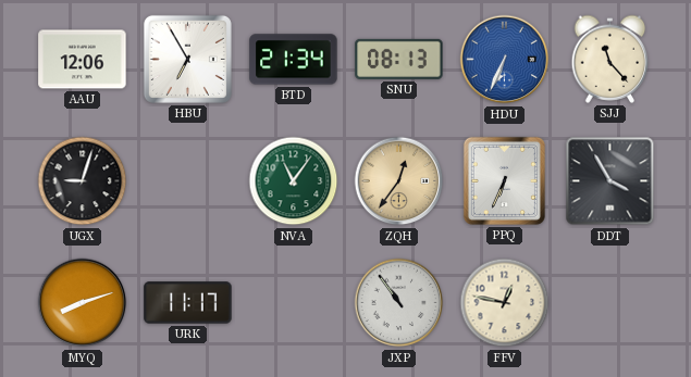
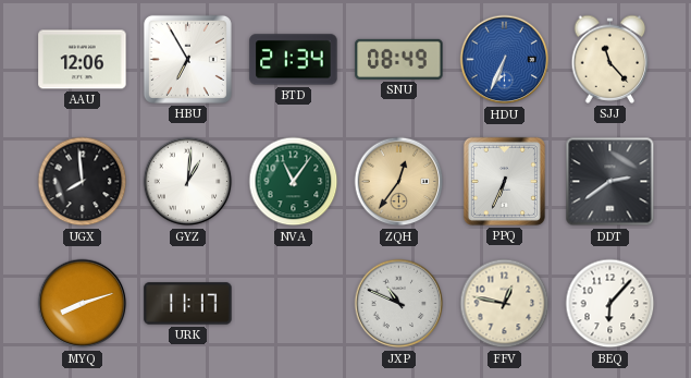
SNU: 08:13 -> 08:49 (399, 59)
UGX: 9:03 -> 7:59 (83, 182)
GYZ: none -> 1:01 (188, 182)
DDT: 3:55 -> 2:39 (610, 182)
JXP: 10:54 -> 10:49 (399, 304)
BEQ: none -> 6:07 (610, 304)
